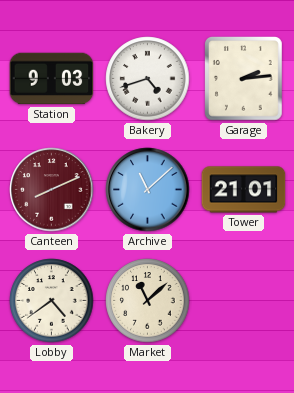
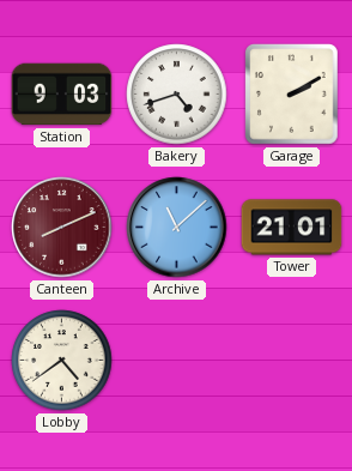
Garage: 2:14 -> 2:10 (292, 95)
Market: 11:08 -> none (148, 301)
